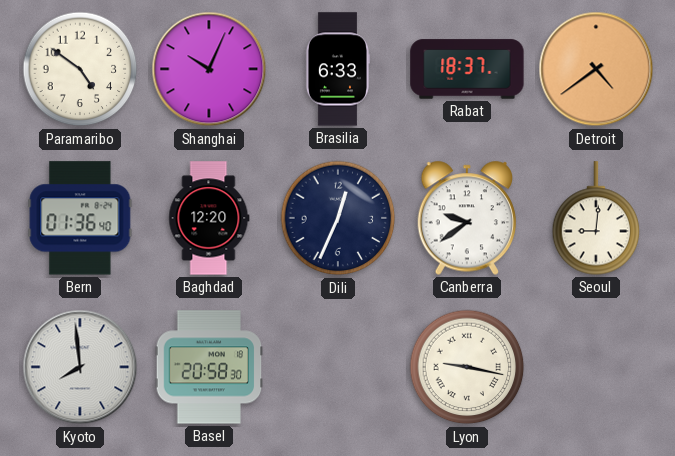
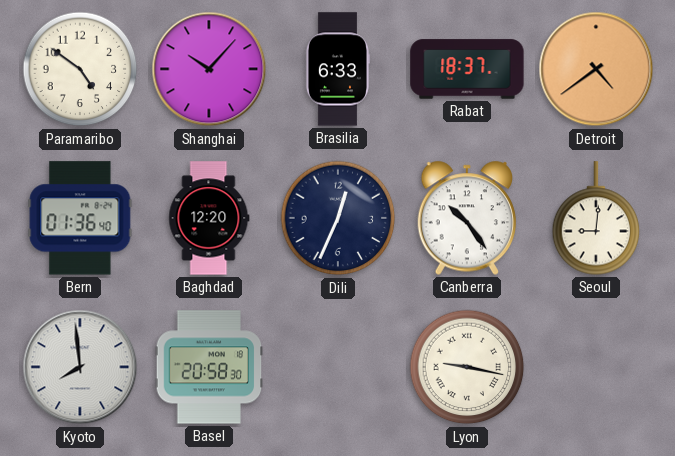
Shanghai: 10:04 -> 10:07 (209, 69)
Canberra: 9:39 -> 10:24 (467, 218)
